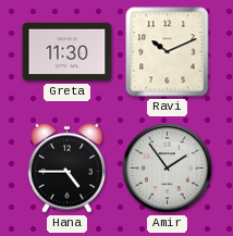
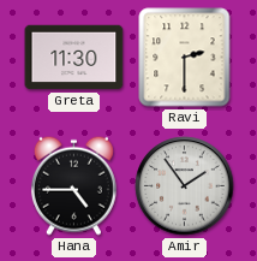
Ravi: 10:11 -> 2:30 (185, 58)
